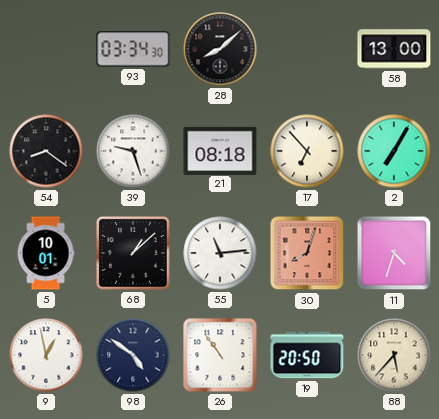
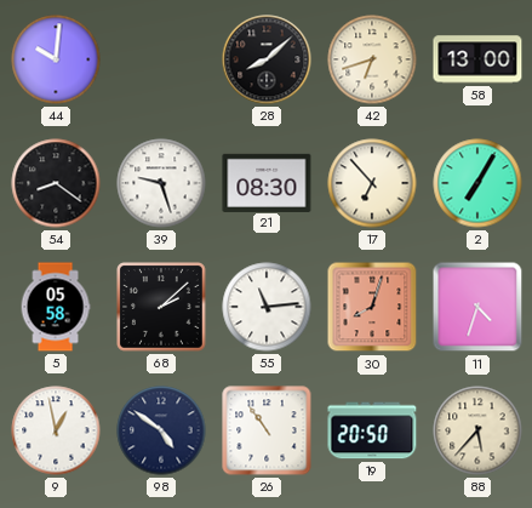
44: none -> 10:01 (56, 59)
93: 03:34 -> none (133, 49)
42: none -> 6:42 (372, 59)
21: 08:18 -> 08:30 (267, 182)
5: 10:01 -> 05:58 (56, 307)
68: 1:08 -> 2:08 (162, 308)
